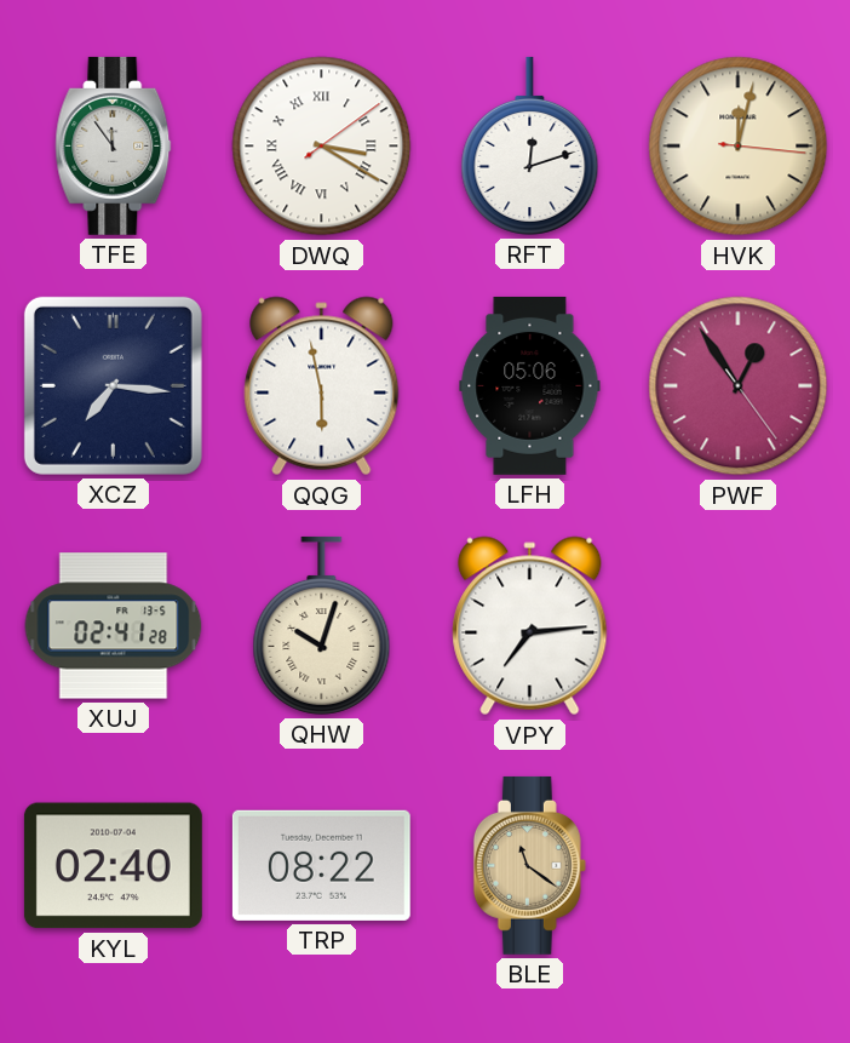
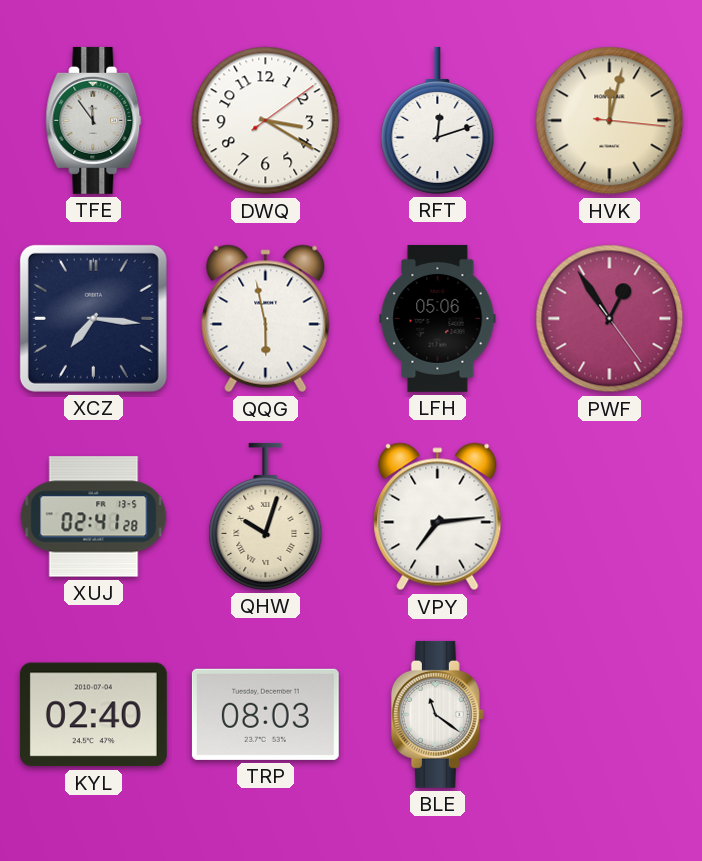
DWQ numerals: Roman -> Arabic (266, 121)
TRP: 08:22 -> 08:03 (265, 714)
BLE dial: champagne -> white (437, 714)
